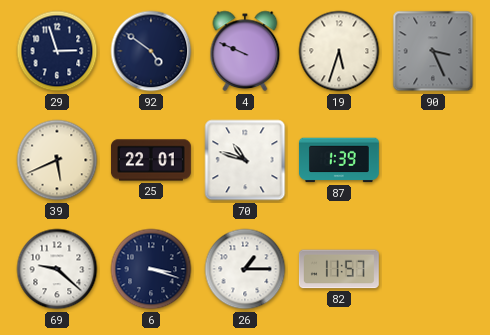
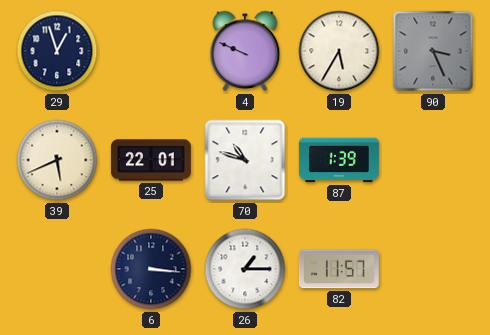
29: 2:57 -> 12:57 (57, 51)
92: 4:51 -> none (151, 51)
19: 5:33 -> 5:35 (339, 51)
69: 9:22 -> none (57, 269)
6: 3:18 -> 3:16 (151, 269)
